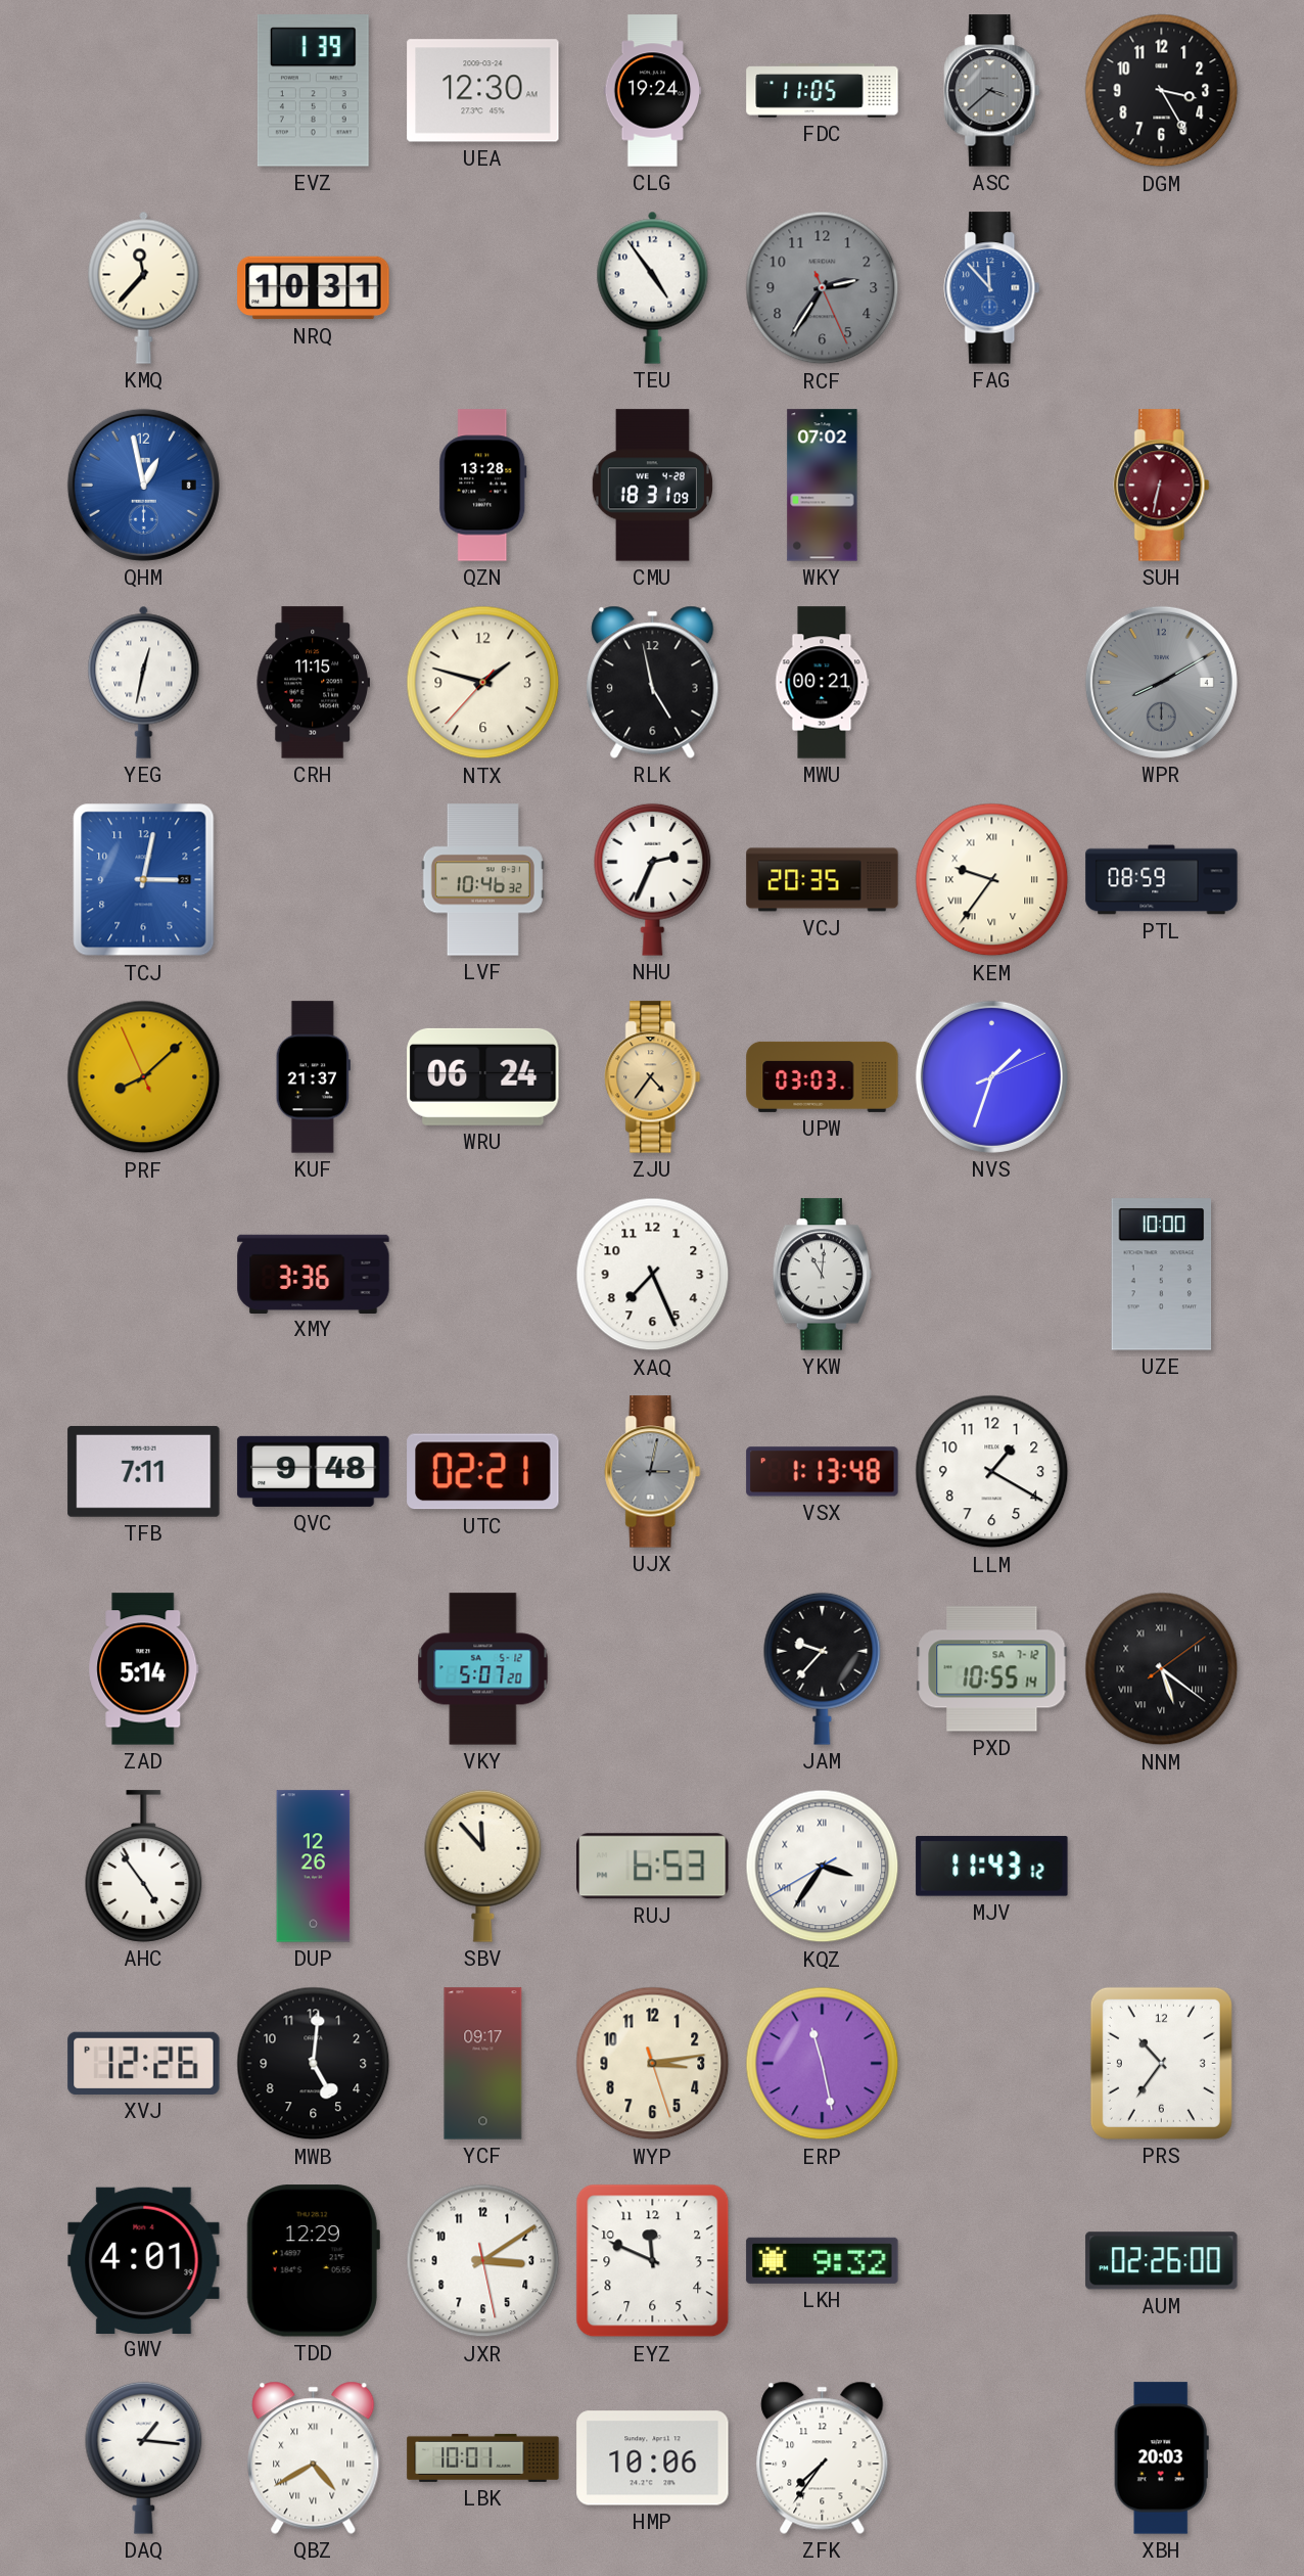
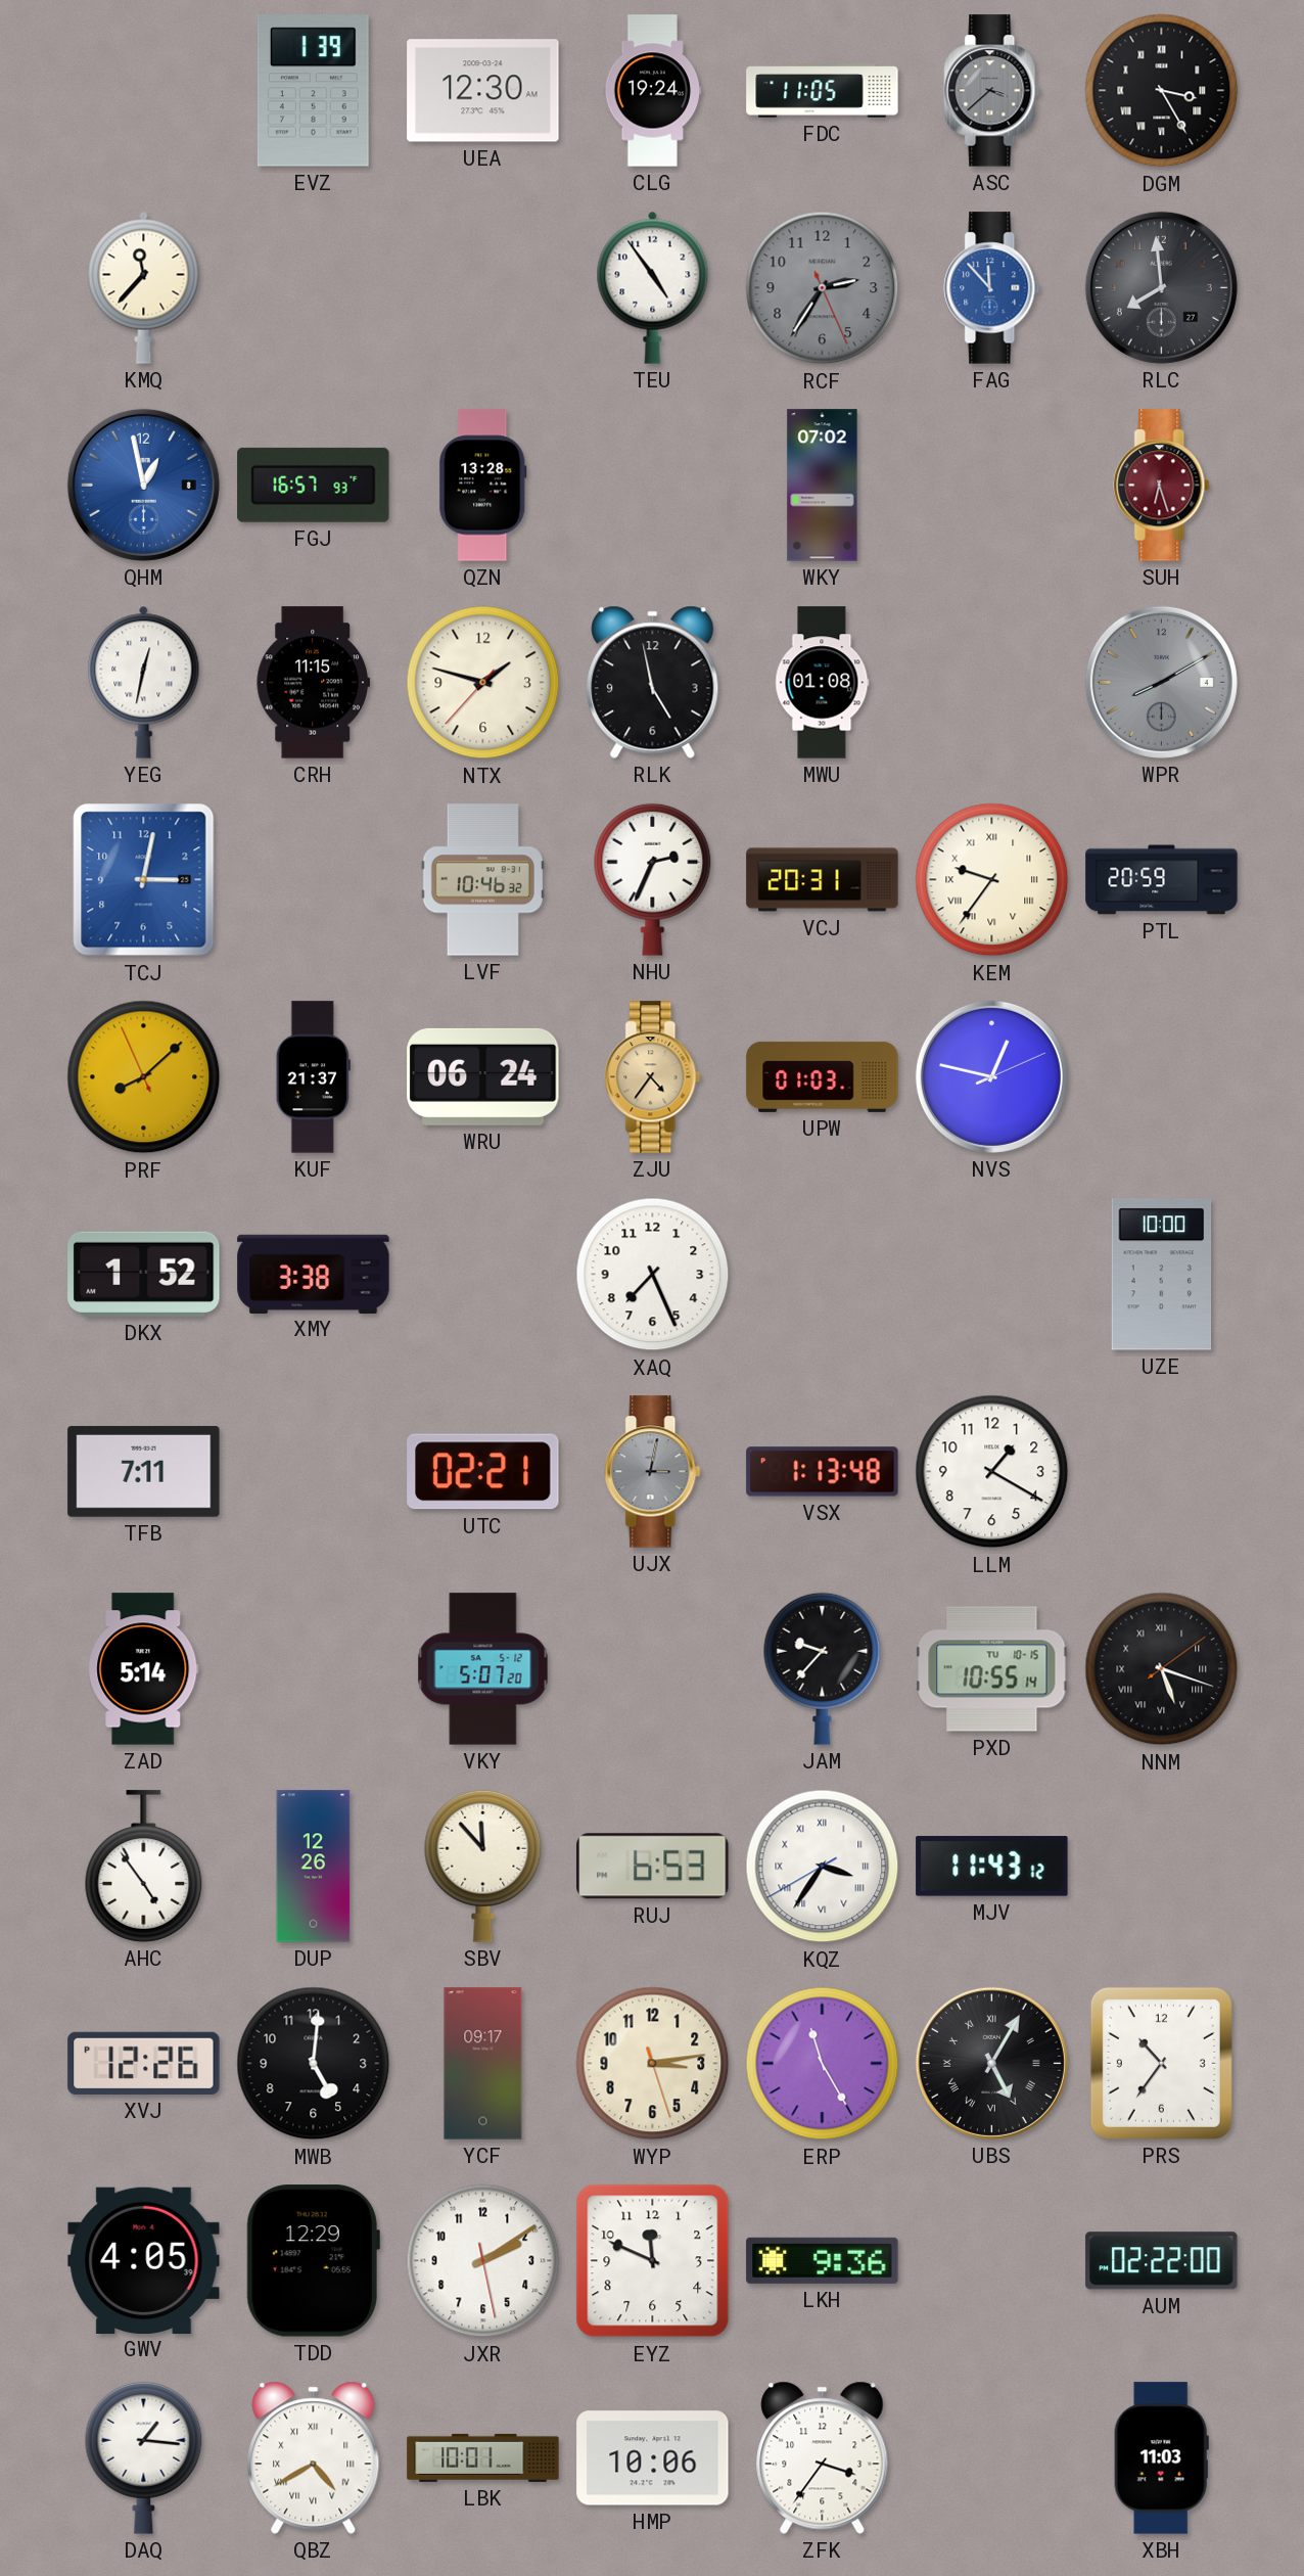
DGM numerals: Arabic -> Roman (1162, 91)
NRQ: 10:31 -> none (314, 288)
RLC: none -> 7:59 (1161, 287)
FGJ: none -> 16:57 (314, 485)
CMU: 18:31 -> none (652, 486)
SUH: 6:32 -> 6:27 (1162, 486)
MWU: 00:21 -> 01:08 (823, 683)
VCJ: 20:35 -> 20:31 (823, 880)
PTL: 08:59 -> 20:59 (1162, 880)
UPW: 03:03 -> 01:03 (823, 1076)
NVS: 1:33 -> 12:47 (991, 1076)
DKX: none -> 1:52 (144, 1274)
XMY: 3:36 -> 3:38 (314, 1274)
YKW: 11:01 -> none (822, 1275)
QVC: 9:48 -> none (314, 1471)
PXD date: SA 7-12 -> TU 10-15 (992, 1669)
NNM: 5:21 -> 5:18 (1162, 1669)
ERP: 11:28 -> 11:25 (823, 2064)
UBS: none -> 5:05 (991, 2063)
GWV: 4:01 -> 4:05 (144, 2260)
JXR: 3:09 -> 2:09 (483, 2261)
LKH: 9:32 -> 9:36 (823, 2260)
AUM: 02:26 -> 02:22 (1162, 2261)
ZFK: 7:36 -> 3:36 (823, 2457)
XBH: 20:03 -> 11:03 (1161, 2458)
